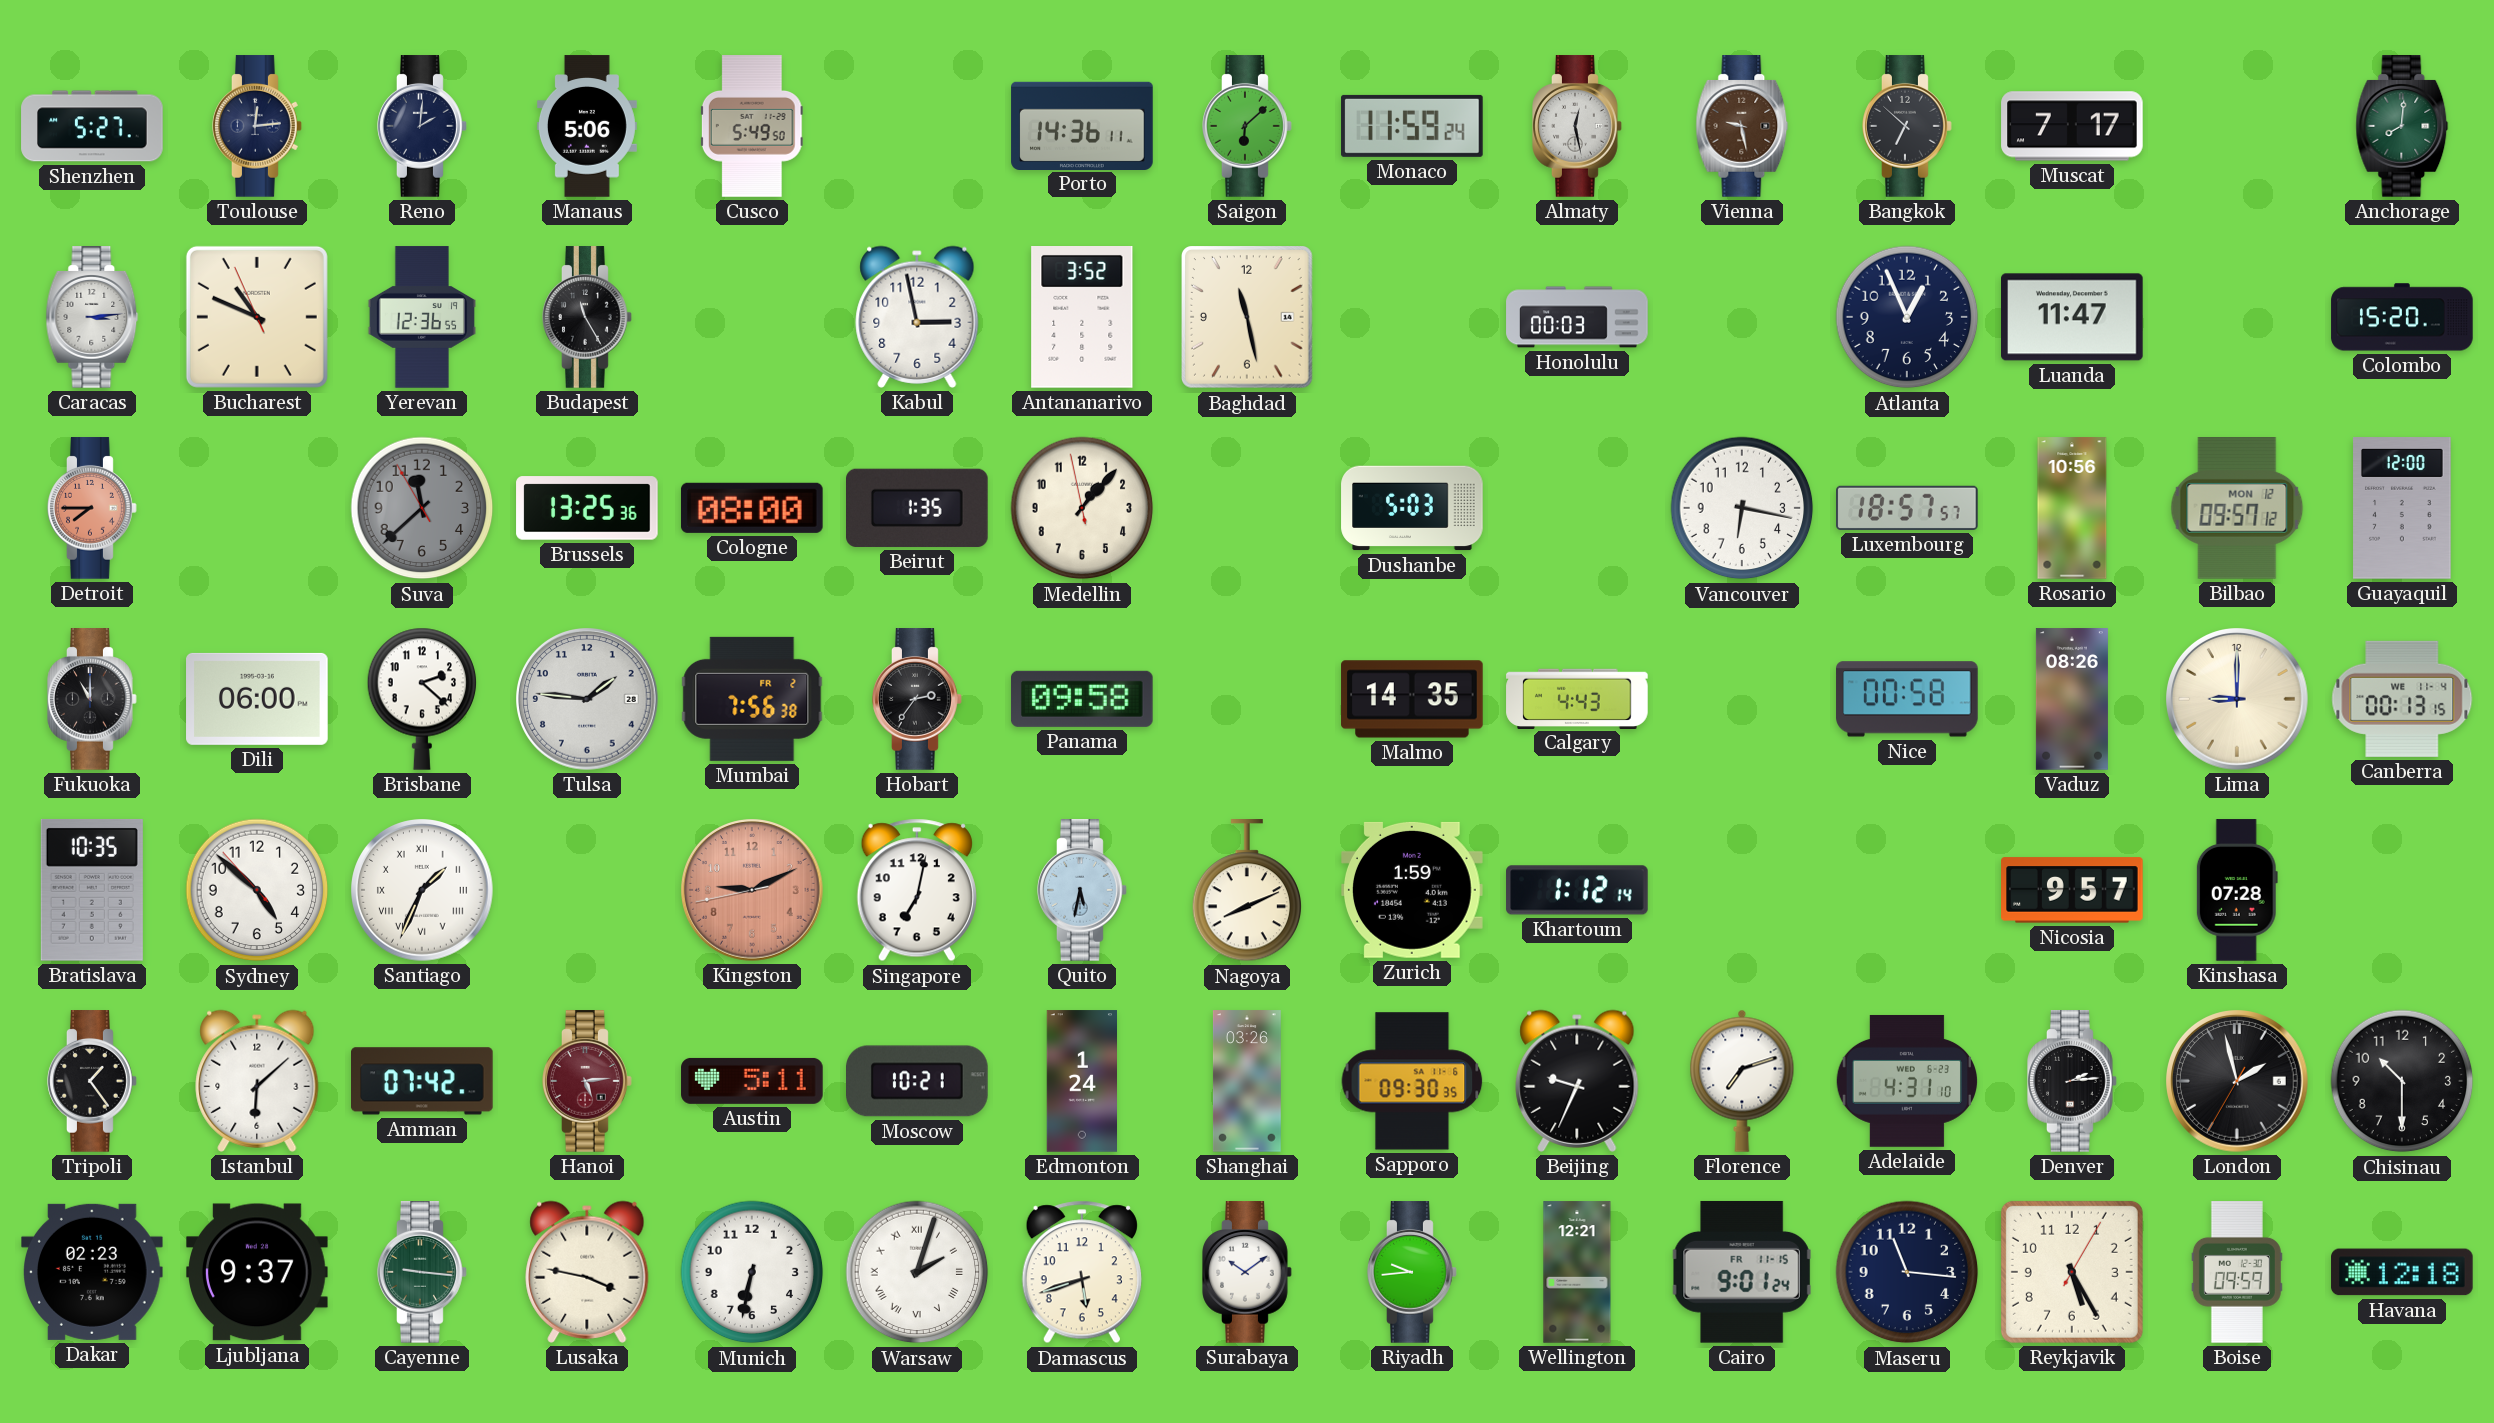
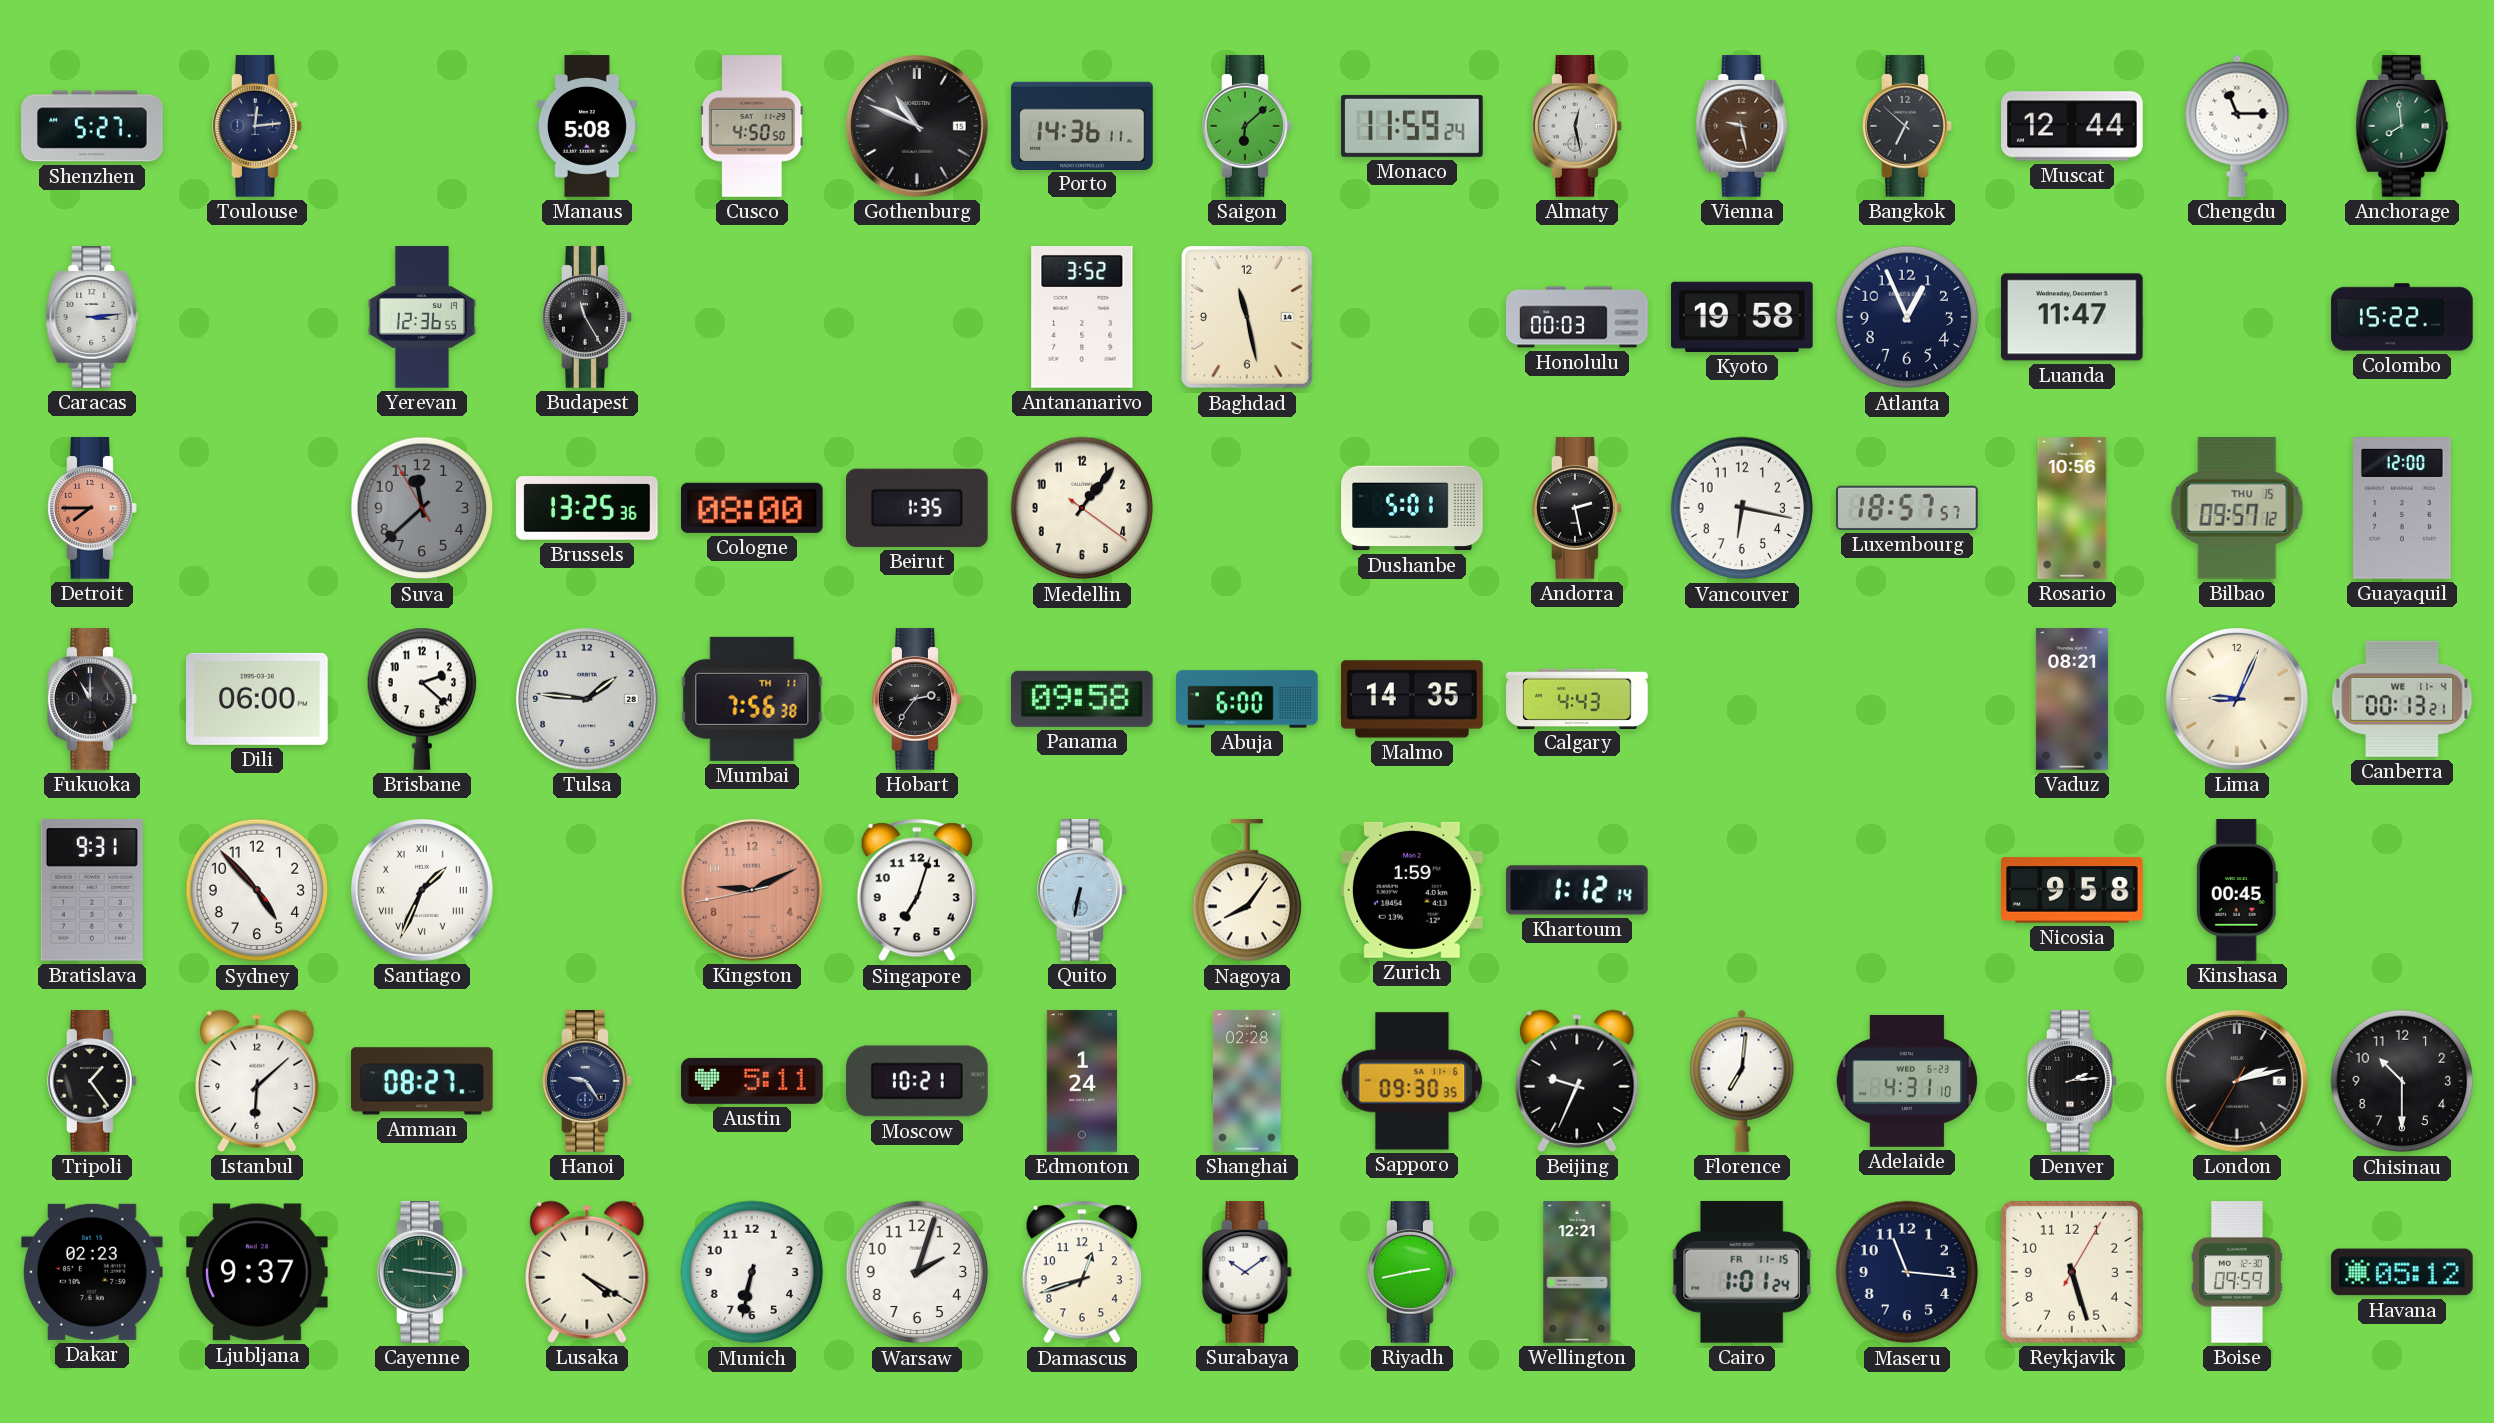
Reno: 2:01 -> none (422, 126)
Manaus: 5:06 -> 5:08 (587, 126)
Cusco: 5:49 -> 4:50 (752, 126)
Gothenburg: none -> 10:49 (918, 127)
Muscat: 7:17 -> 12:44 (2072, 126)
Chengdu: none -> 11:15 (2237, 126)
Anchorage: 8:01 -> 7:59 (2402, 126)
Bucharest: 10:48 -> none (257, 317)
Kabul: 2:58 -> none (917, 317)
Kyoto: none -> 19:58 (1742, 317)
Colombo: 15:20 -> 15:22 (2402, 317)
Medellin: 1:06:58 -> 1:06:21 (1082, 508)
Dushanbe: 5:03 -> 5:01 (1412, 508)
Andorra: none -> 2:28 (1577, 508)
Bilbao date: MON 12 -> THU 15 (2237, 509)
Mumbai date: FR 2 -> TH 11 (752, 699)
Abuja: none -> 6:00 (1247, 699)
Nice: 00:58 -> none (1907, 699)
Vaduz: 08:26 -> 08:21 (2072, 699)
Lima: 9:00 -> 9:04 (2238, 700)
Canberra: 00:13:15 -> 00:13:21 (2402, 699)
Bratislava: 10:35 -> 9:31 (92, 890)
Sydney: 4:51 -> 4:52 (257, 890)
Singapore: 7:02 -> 7:03 (917, 890)
Quito: 5:32 -> 6:32 (1082, 890)
Nagoya: 8:11 -> 8:06 (1247, 891)
Nicosia: 9:57 -> 9:58 (2072, 890)
Kinshasa: 07:28 -> 00:45 (2237, 890)
Amman: 07:42 -> 08:27 (423, 1081)
Hanoi: 5:14 -> 9:24 (587, 1081)
Hanoi dial: burgundy -> navy (587, 1081)
Shanghai: 03:26 -> 02:28 (1247, 1081)
Florence: 7:12 -> 7:01 (1742, 1081)
London: 1:57 -> 2:12 (2238, 1082)
Lusaka: 3:47 -> 4:20 (587, 1272)
Warsaw numerals: Roman -> Arabic (917, 1272)
Damascus: 5:42 -> 12:42 (1082, 1272)
Riyadh: 9:44 -> 2:43 (1412, 1272)
Cairo: 9:01 -> 1:01 (1742, 1272)
Reykjavik: 5:25 -> 5:27 (2072, 1272)
Havana: 12:18 -> 05:12 (2402, 1272)
